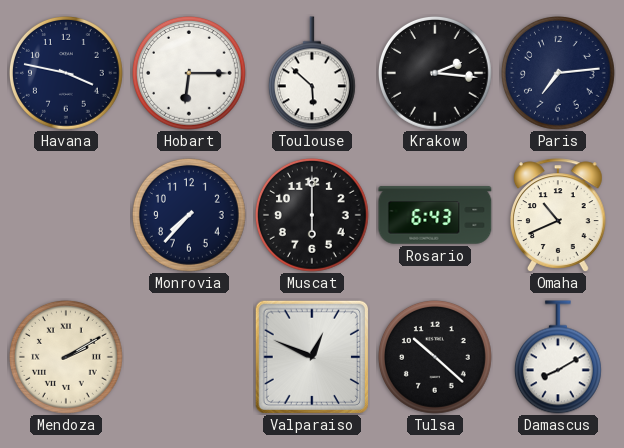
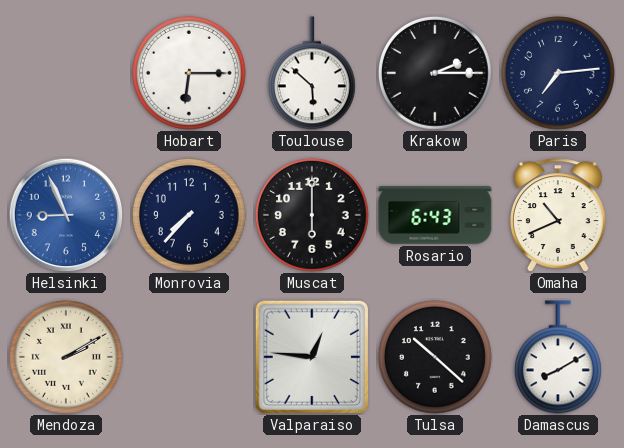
Havana: 3:47 -> none (66, 73)
Krakow: 2:16 -> 2:15 (435, 73)
Helsinki: none -> 8:56 (66, 215)
Valparaiso: 12:49 -> 12:46 (311, 356)
